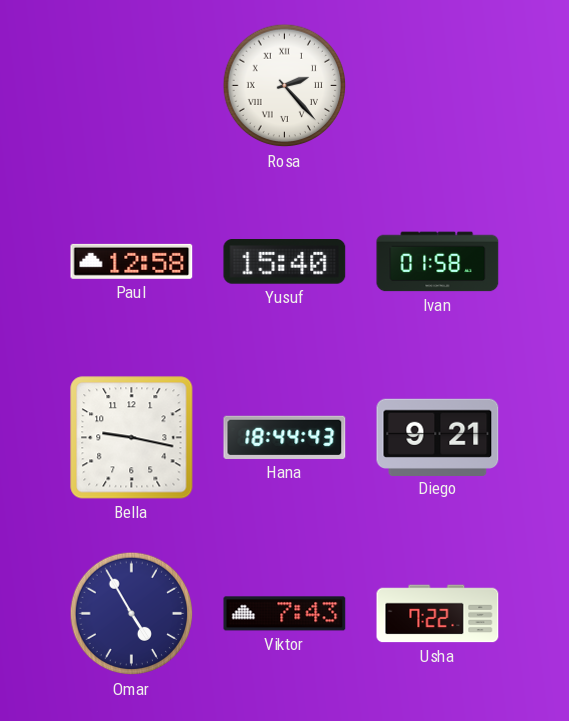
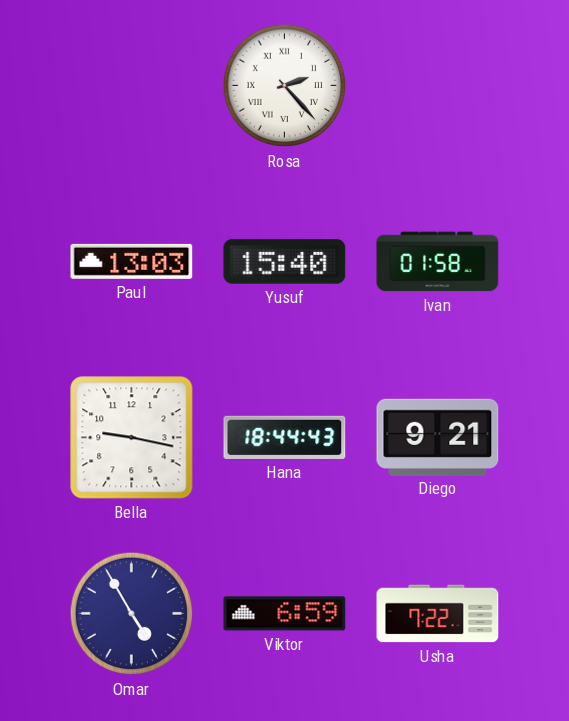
Paul: 12:58 -> 13:03 (132, 261)
Viktor: 7:43 -> 6:59 (285, 614)
